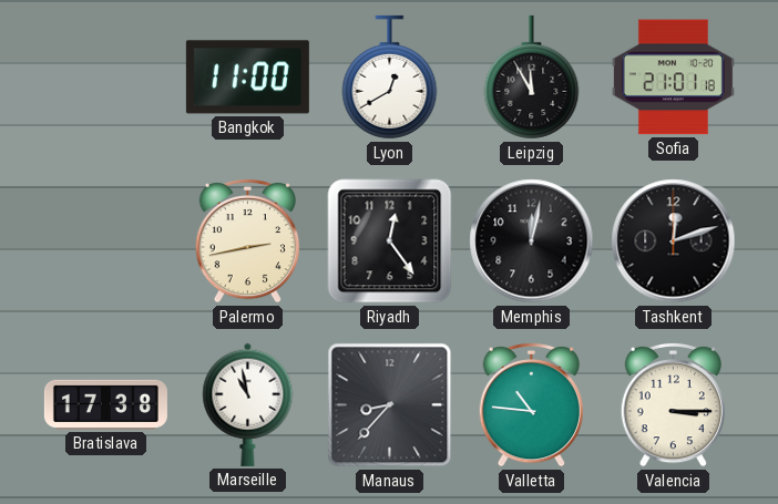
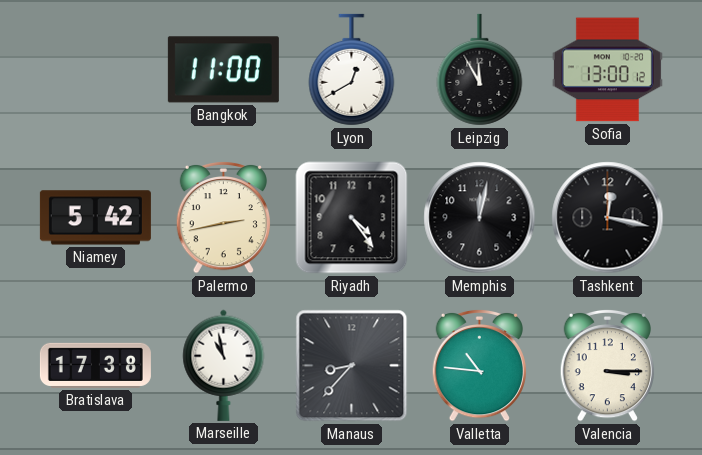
Sofia: 21:01 -> 13:00 (607, 70)
Niamey: none -> 5:42 (95, 218)
Riyadh: 12:24 -> 4:24 (352, 218)
Tashkent: 12:12 -> 12:17 (608, 218)
